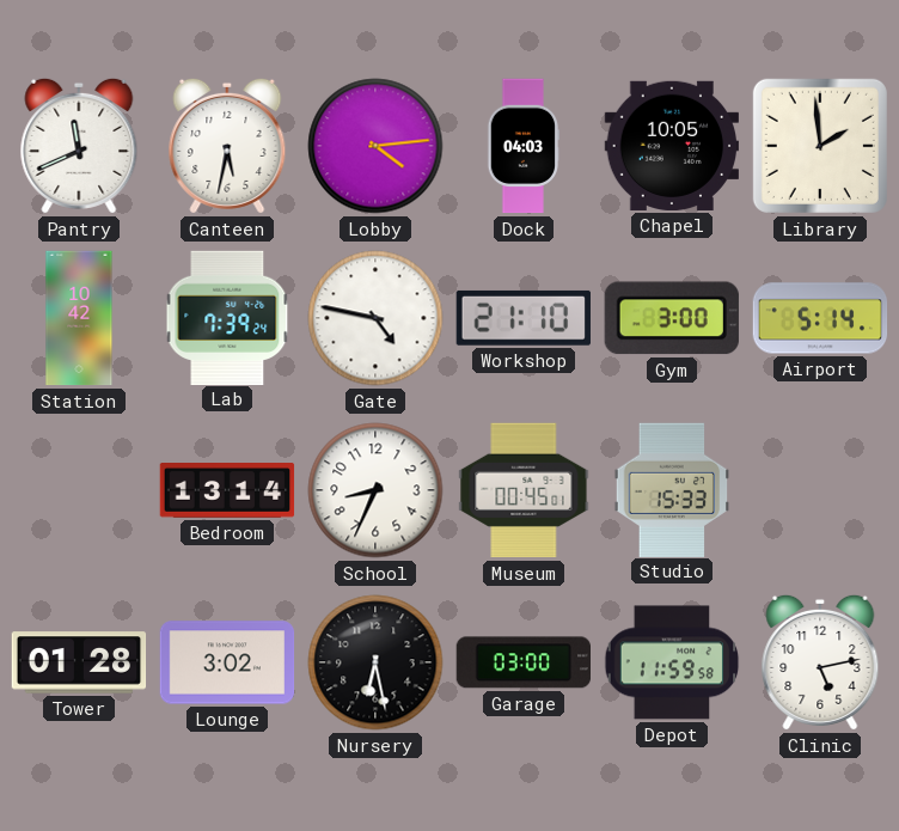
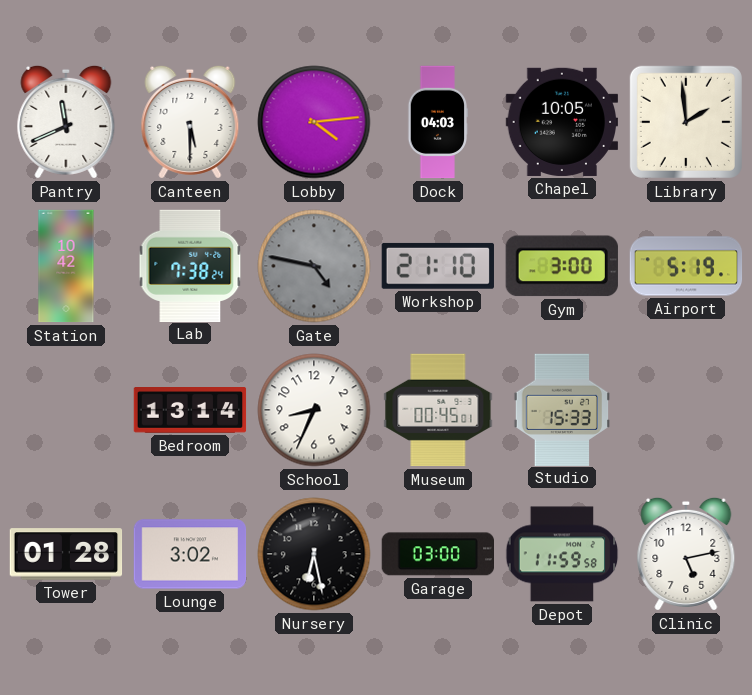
Canteen: 5:32 -> 5:30 (190, 122)
Lab: 7:39 -> 7:38 (190, 265)
Gate dial: white -> grey (314, 266)
Airport: 5:14 -> 5:19 (686, 266)
